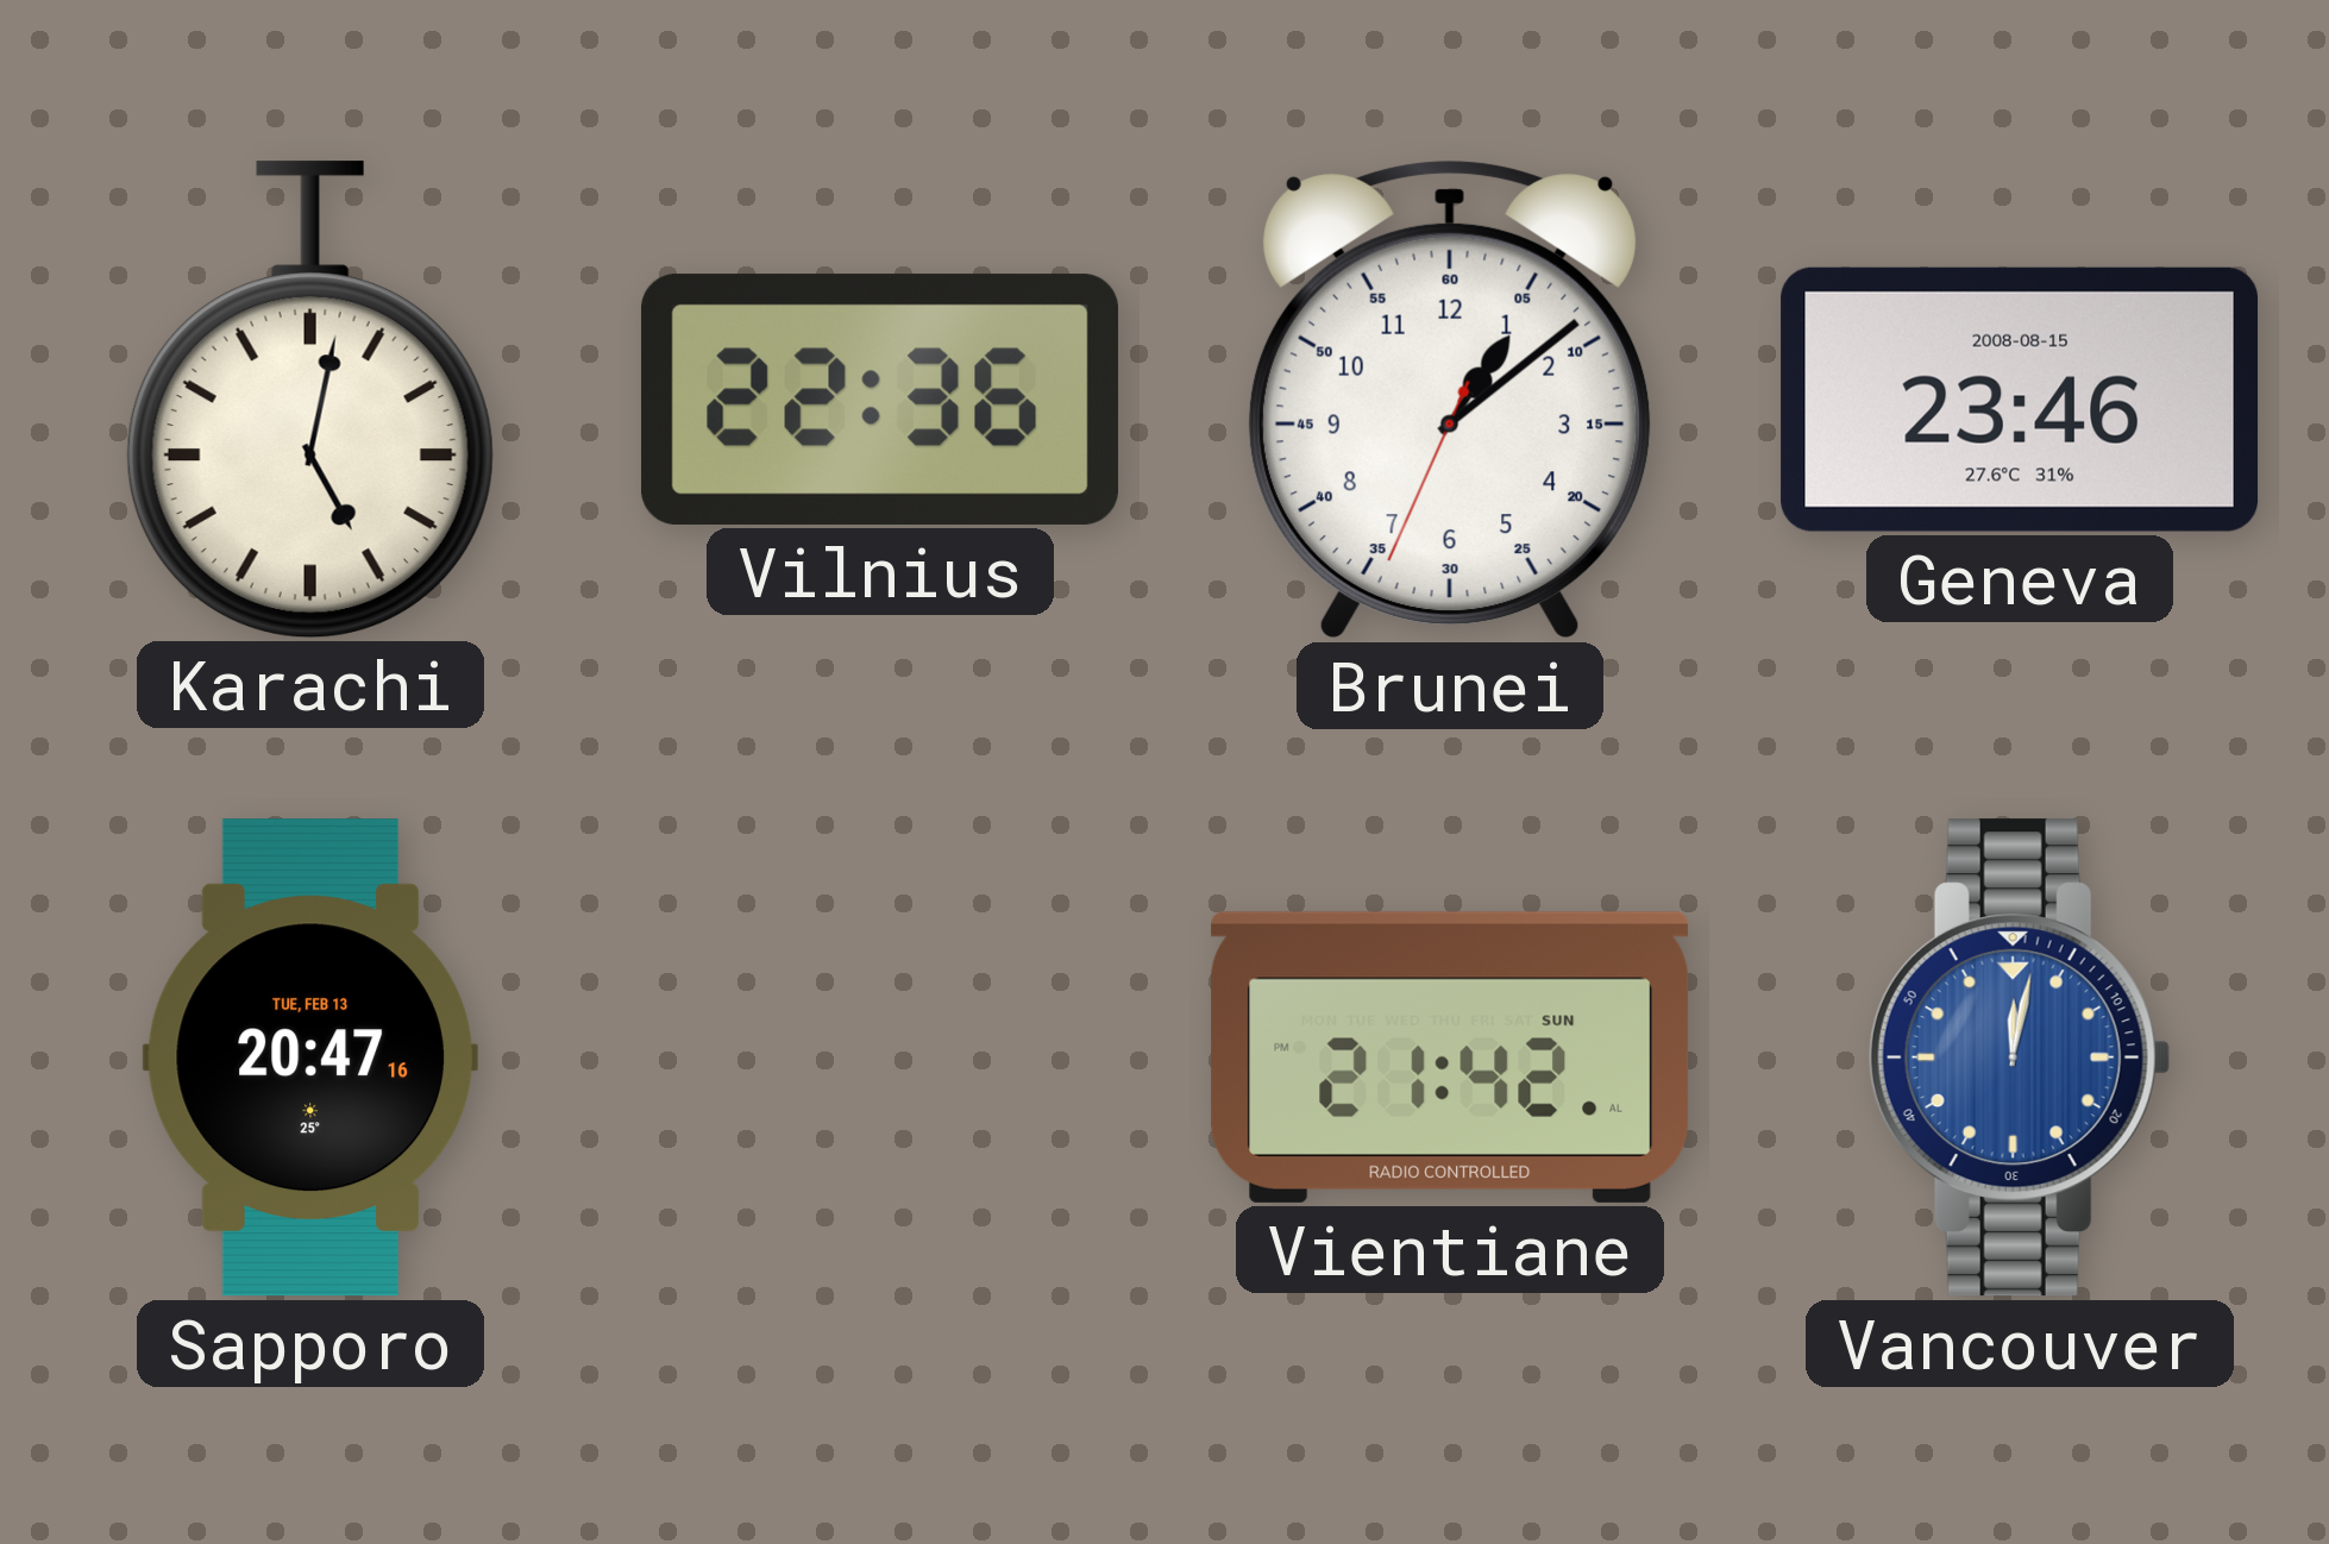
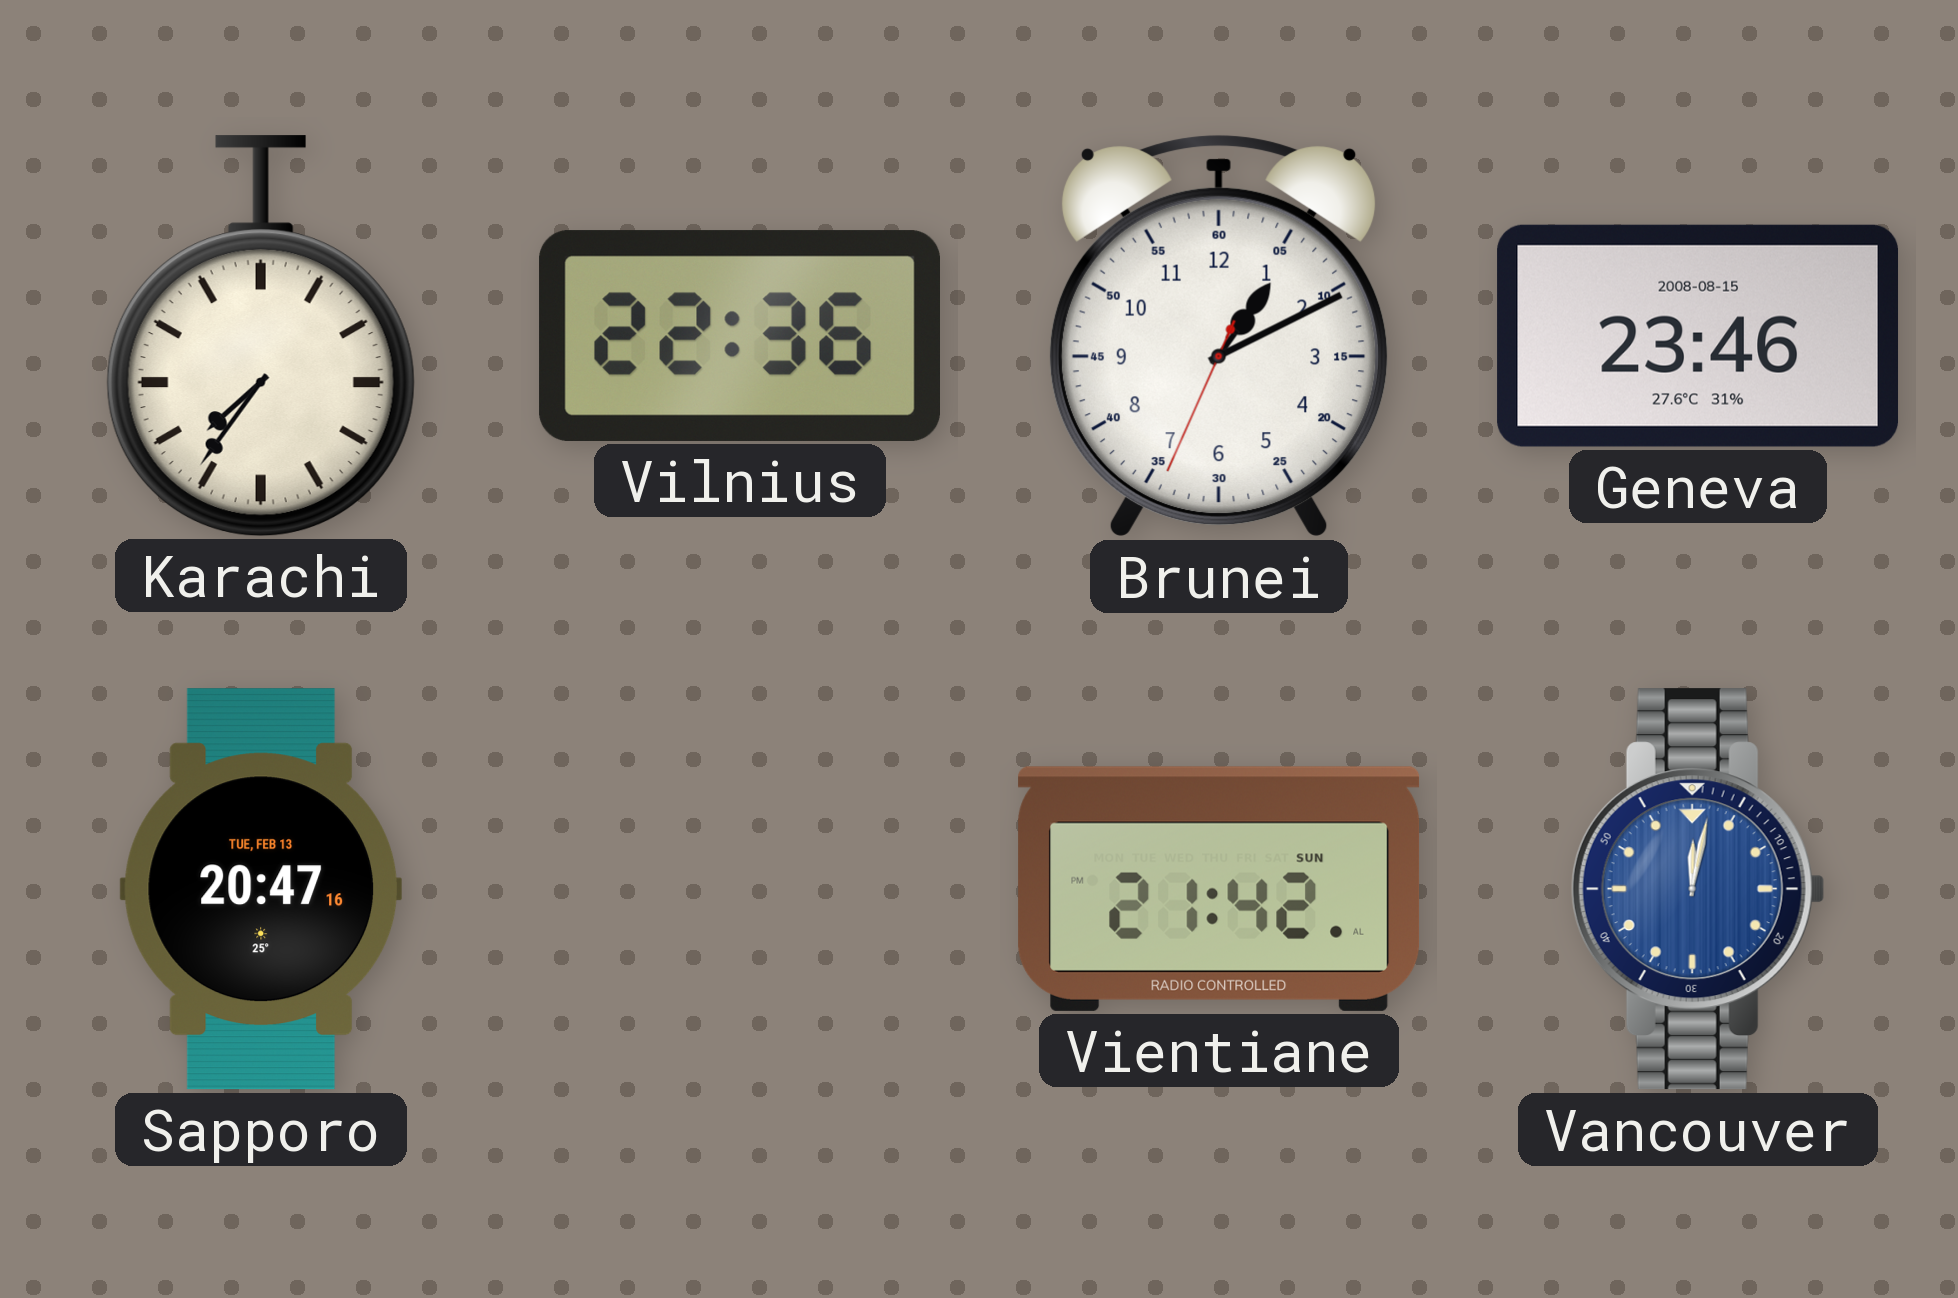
Karachi: 5:02 -> 7:36 (261, 336)
Brunei: 1:08 -> 1:10 (1219, 336)
